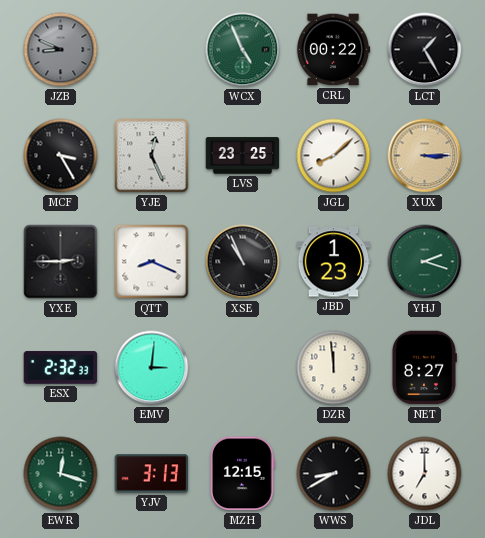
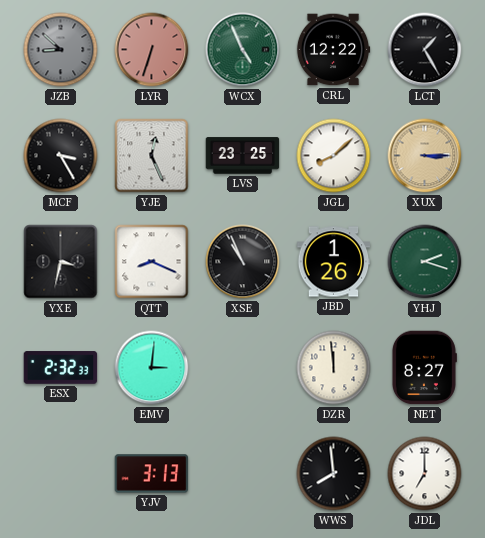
JZB: 8:49 -> 8:52 (61, 50)
LYR: none -> 6:33 (152, 50)
CRL: 00:22 -> 12:22 (333, 50)
YXE: 2:45 -> 3:32 (61, 262)
JBD: 1:23 -> 1:26 (334, 262)
EWR: 12:18 -> none (61, 474)
MZH: 12:15 -> none (243, 474)
WWS: 8:40 -> 7:59 (334, 474)
